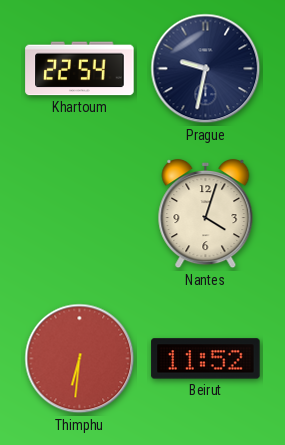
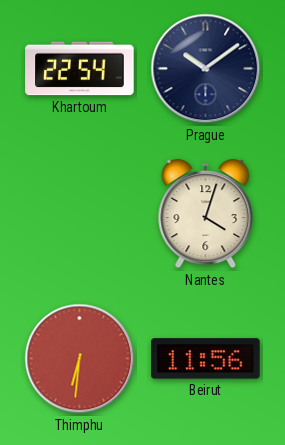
Prague: 9:32 -> 10:09 (206, 69)
Beirut: 11:52 -> 11:56 (206, 359)
